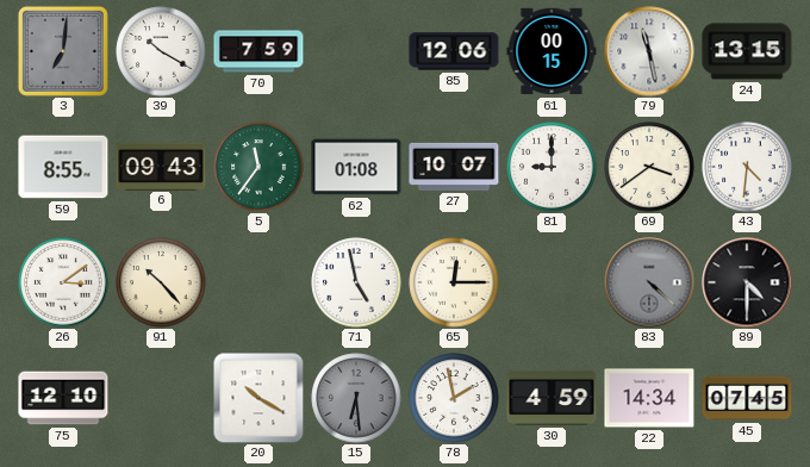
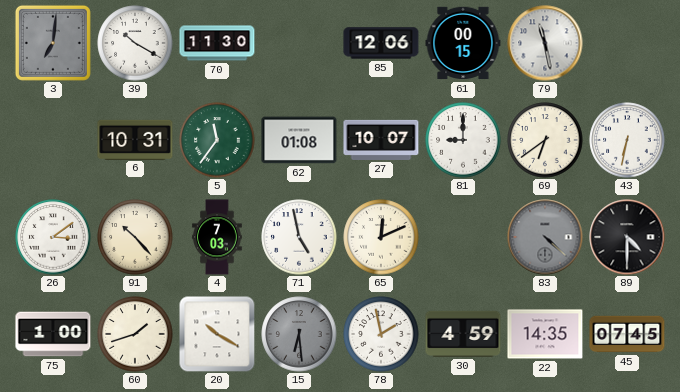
70: 7:59 -> 11:30 (217, 43)
24: 13:15 -> none (747, 51)
59: 8:55 -> none (63, 167)
6: 09:43 -> 10:31 (135, 139)
69: 3:39 -> 6:39 (545, 140)
43: 4:31 -> 6:32 (627, 140)
4: none -> 7:03 (217, 237)
65: 12:15 -> 12:11 (381, 237)
75: 12:10 -> 1:00 (53, 334)
60: none -> 1:42 (135, 334)
22: 14:34 -> 14:35 (545, 334)
